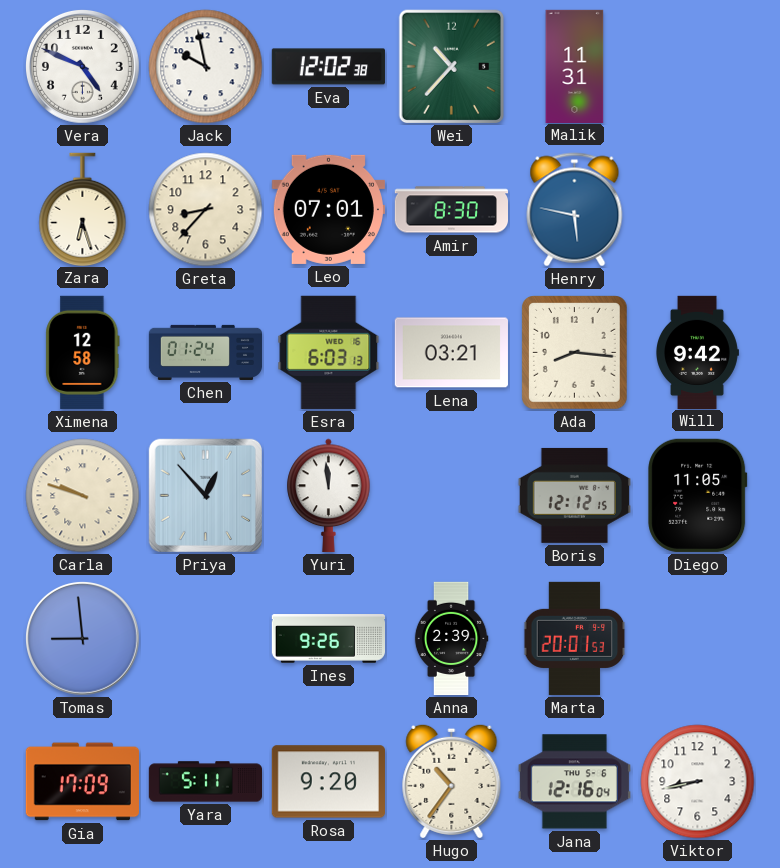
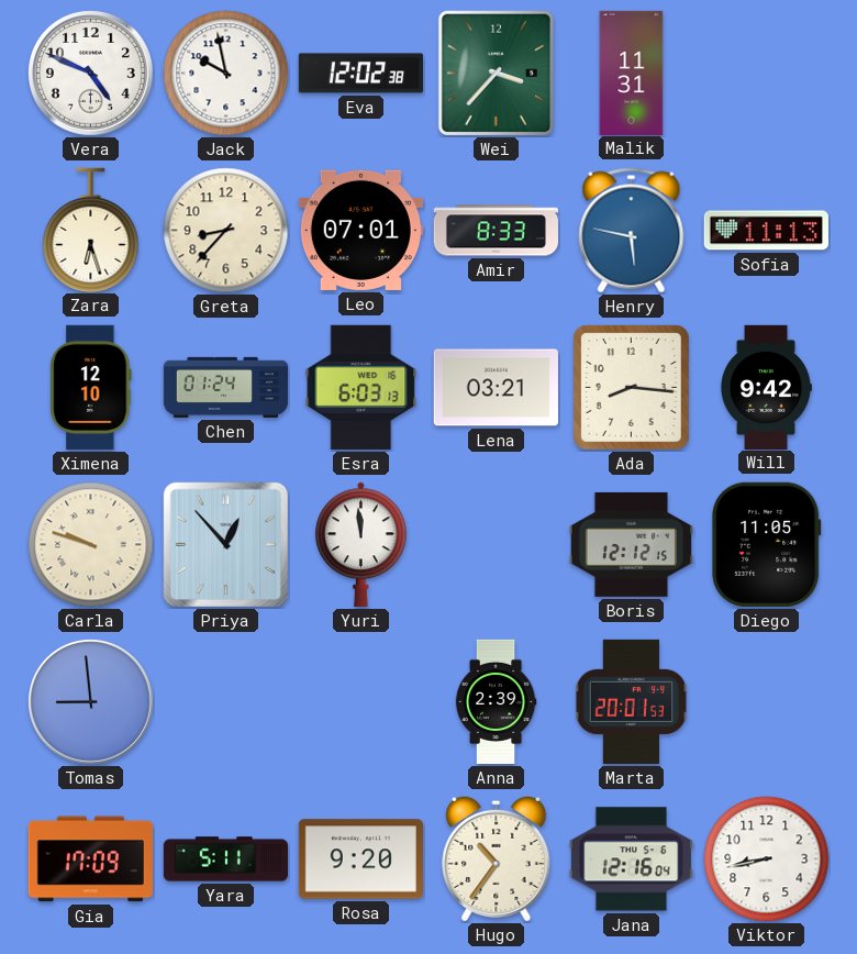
Wei: 10:37 -> 3:37 (497, 74)
Amir: 8:30 -> 8:33 (496, 231)
Sofia: none -> 11:13 (766, 231)
Ximena: 12:58 -> 12:10 (91, 387)
Ines: 9:26 -> none (328, 639)
